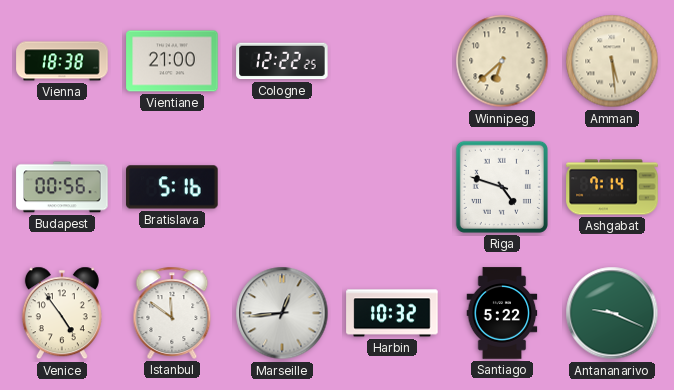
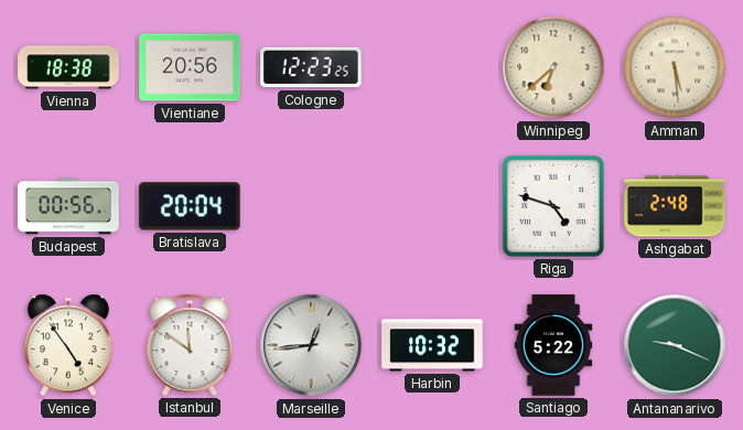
Vientiane: 21:00 -> 20:56 (190, 67)
Cologne: 12:22 -> 12:23 (311, 67)
Bratislava: 5:16 -> 20:04 (190, 206)
Ashgabat: 7:14 -> 2:48 (675, 206)
